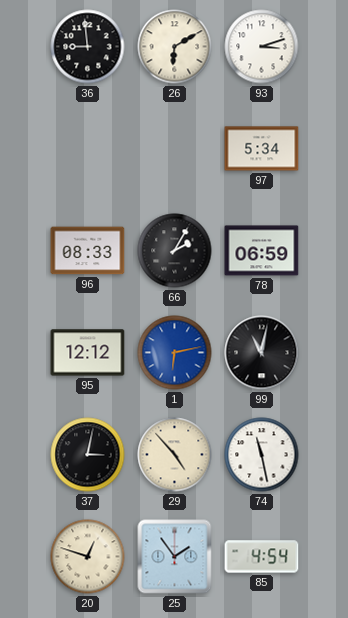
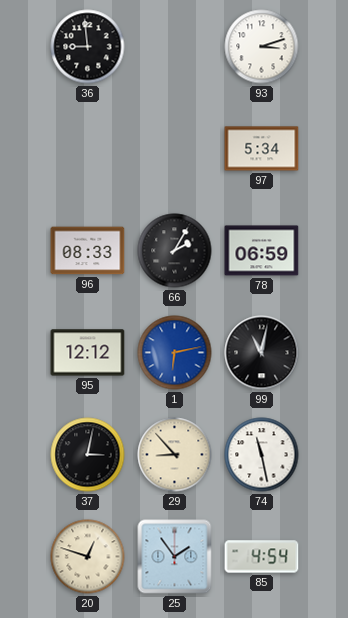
26: 6:10 -> none (175, 47)
29: 4:53 -> 8:53 (175, 455)
